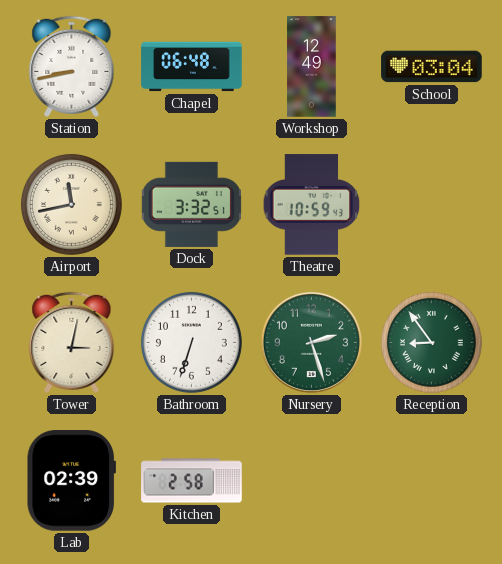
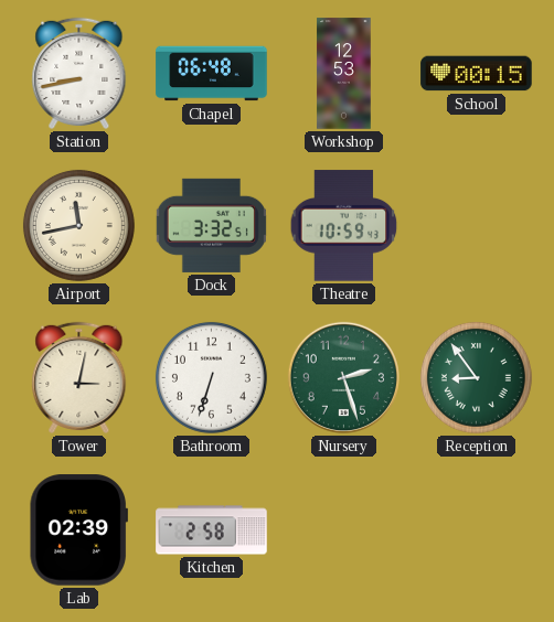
Workshop: 12:49 -> 12:53 (344, 74)
School: 03:04 -> 00:15 (477, 74)
